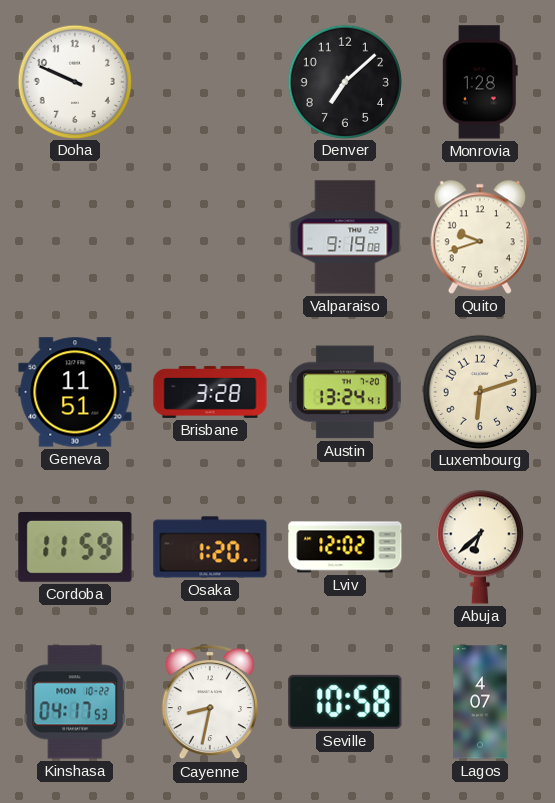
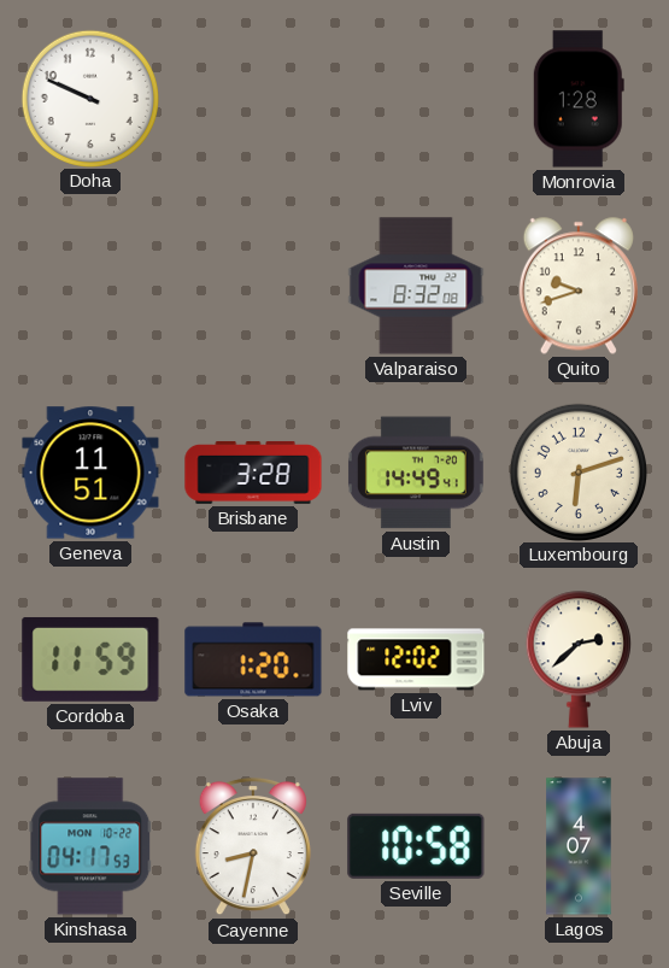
Denver: 7:08 -> none (344, 81)
Valparaiso: 9:19 -> 8:32 (416, 286)
Austin: 13:24 -> 14:49 (416, 473)
Abuja: 6:38 -> 2:38 (579, 659)
